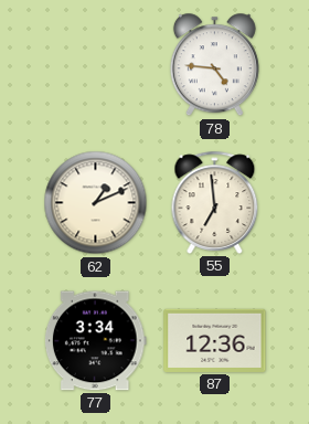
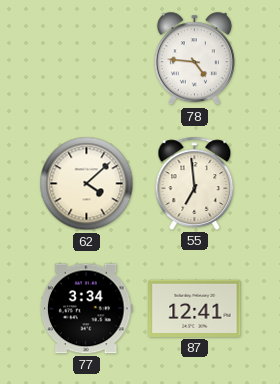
62: 1:11 -> 4:08 (87, 184)
87: 12:36 -> 12:41 (195, 308)
